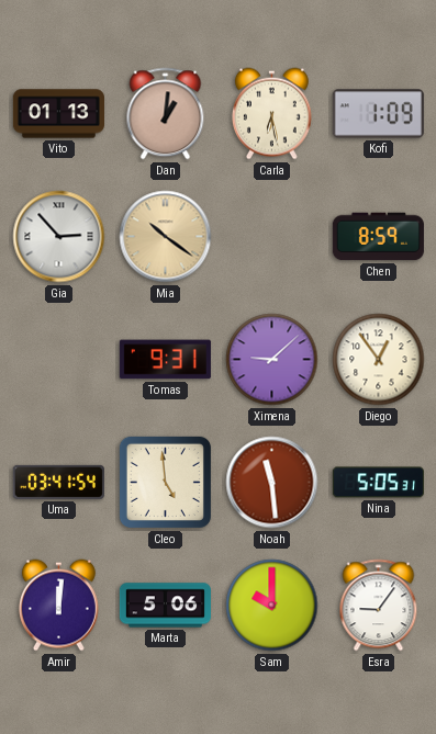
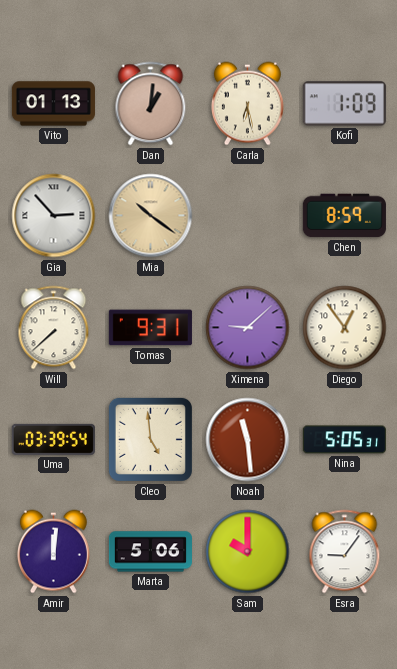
Will: none -> 7:38 (54, 328)
Uma: 03:41 -> 03:39 (53, 439)
